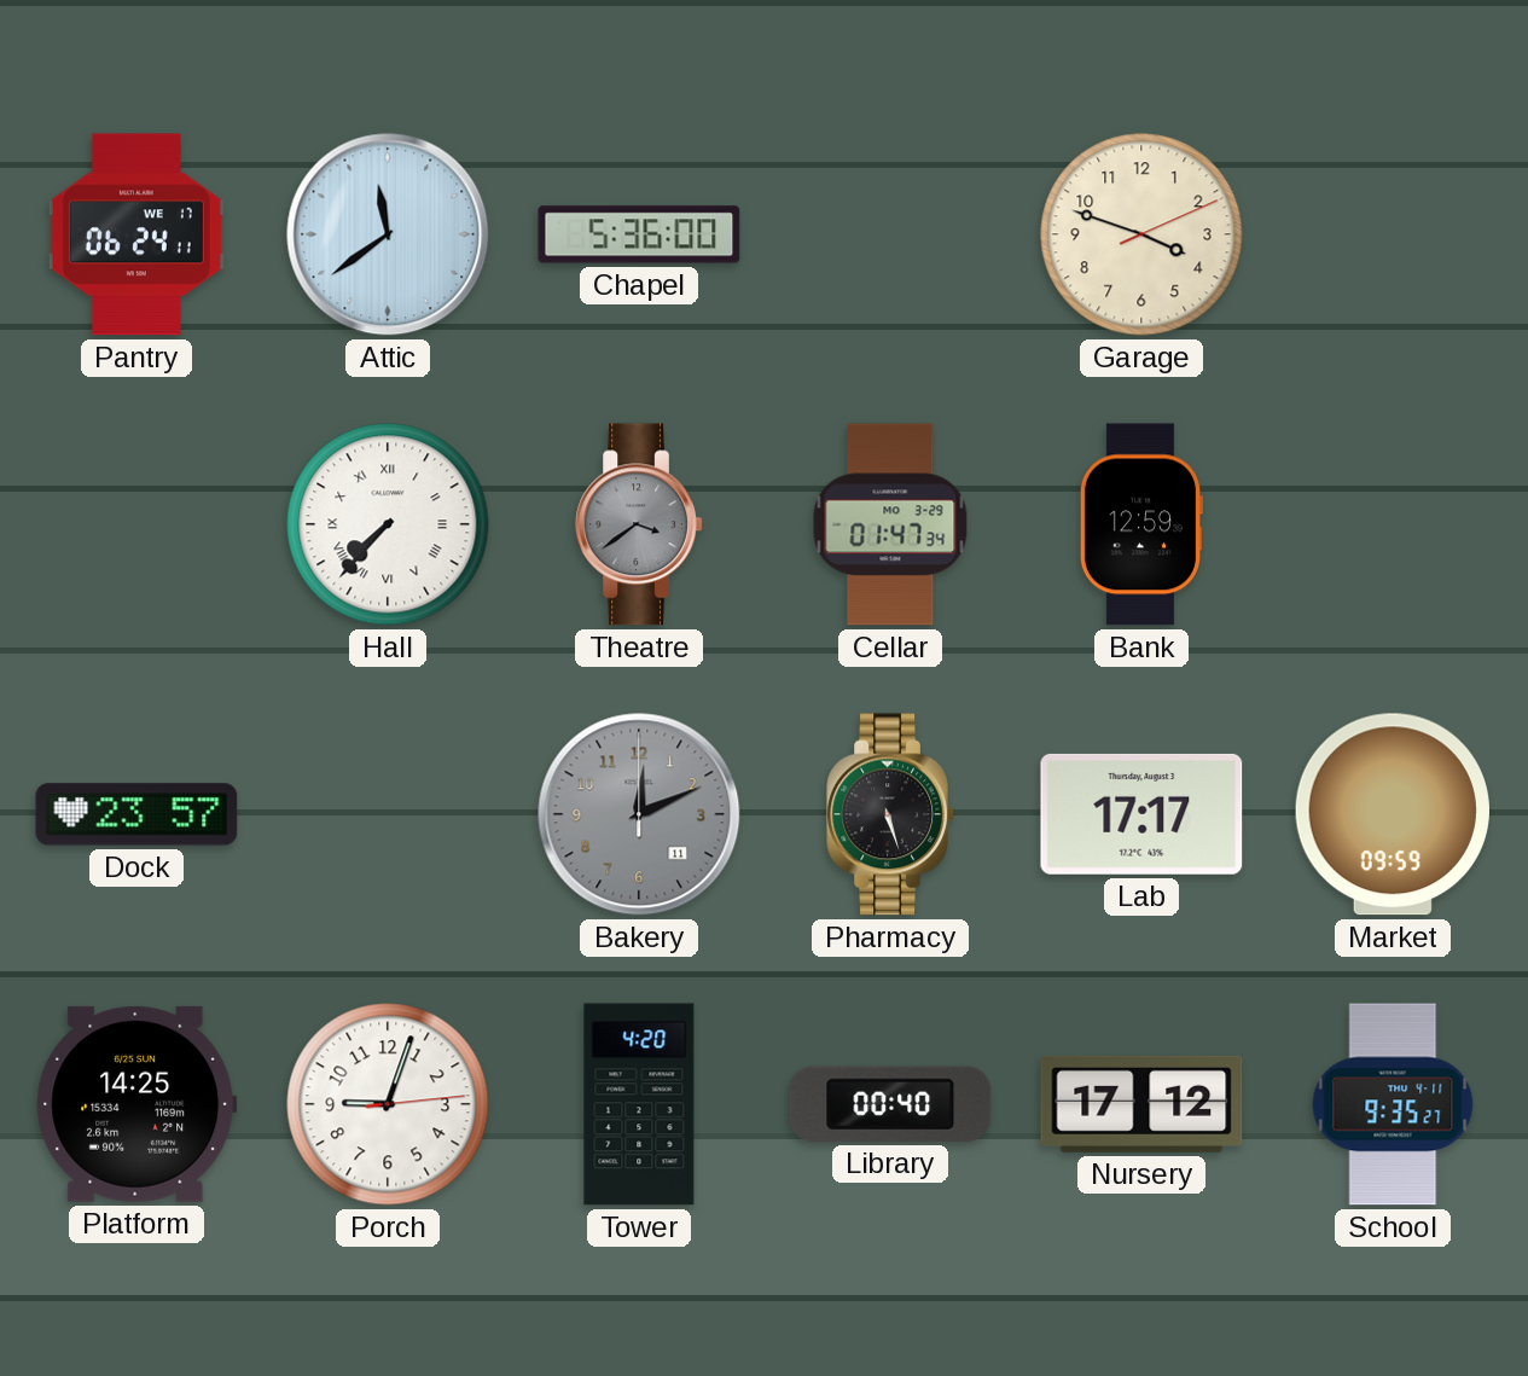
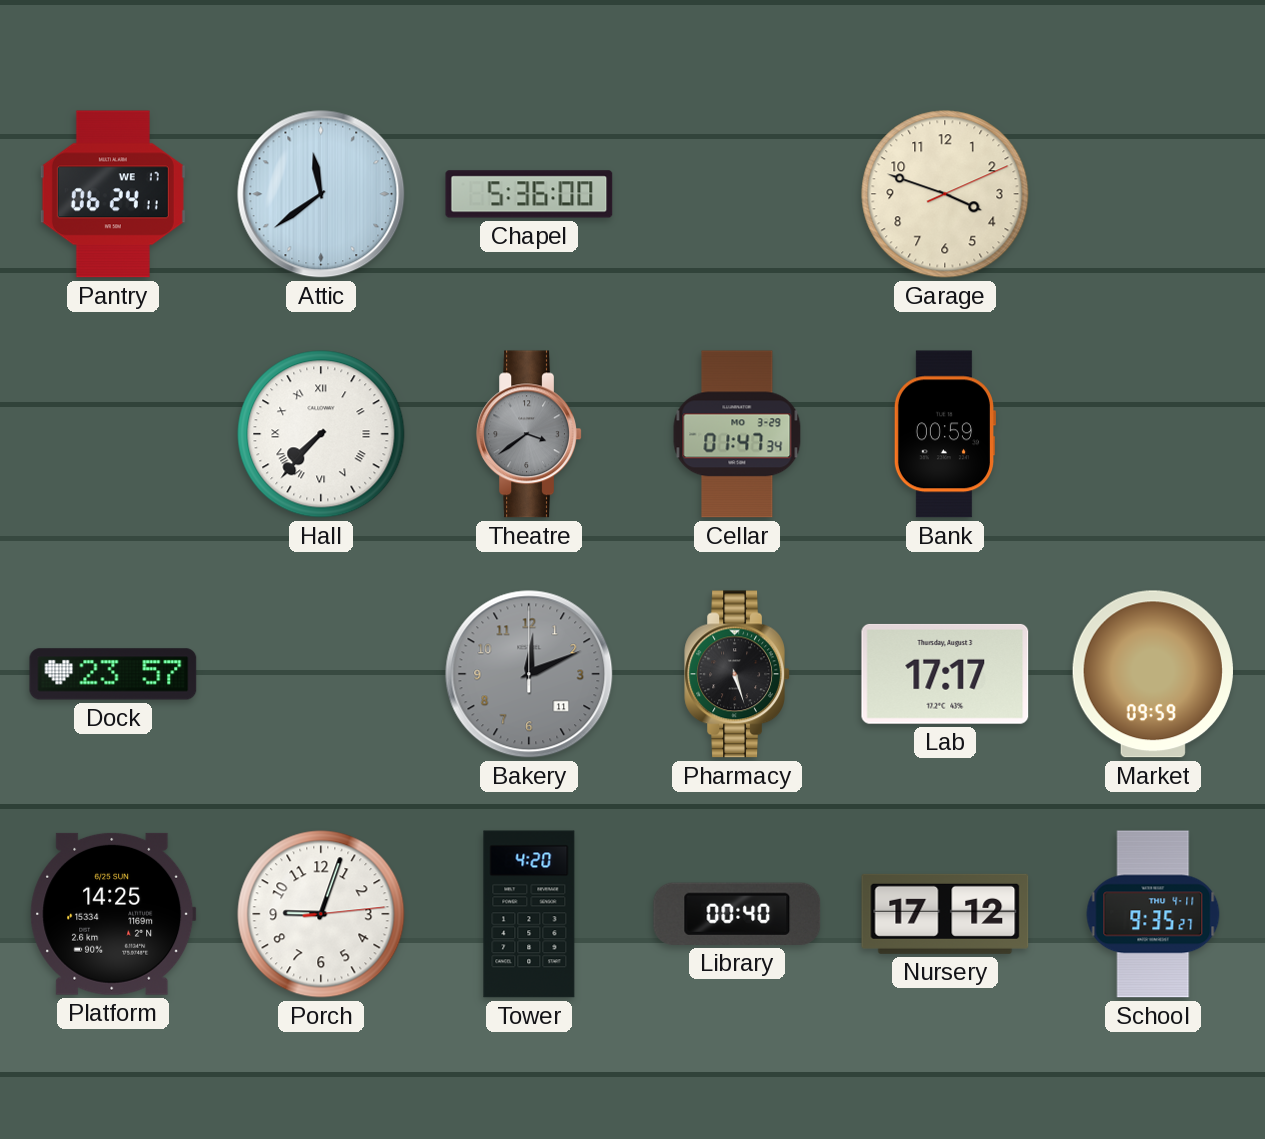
Bank: 12:59 -> 00:59 (944, 434)
